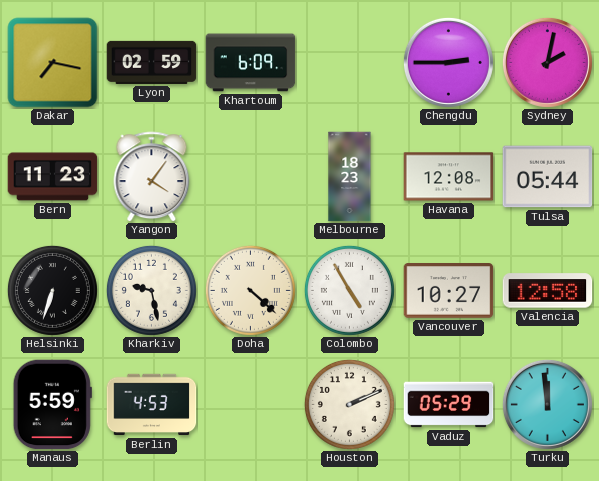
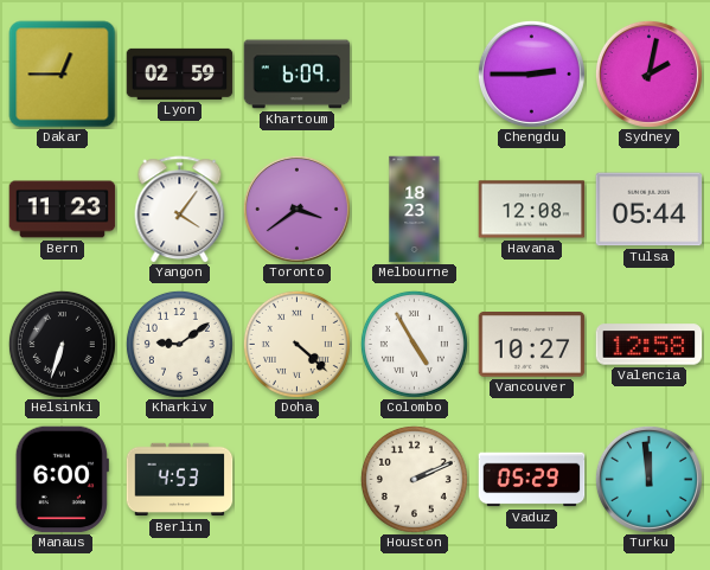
Dakar: 7:17 -> 12:45 (63, 75)
Toronto: none -> 3:39 (296, 209)
Kharkiv: 9:28 -> 9:09 (179, 344)
Manaus: 5:59 -> 6:00 (62, 480)
